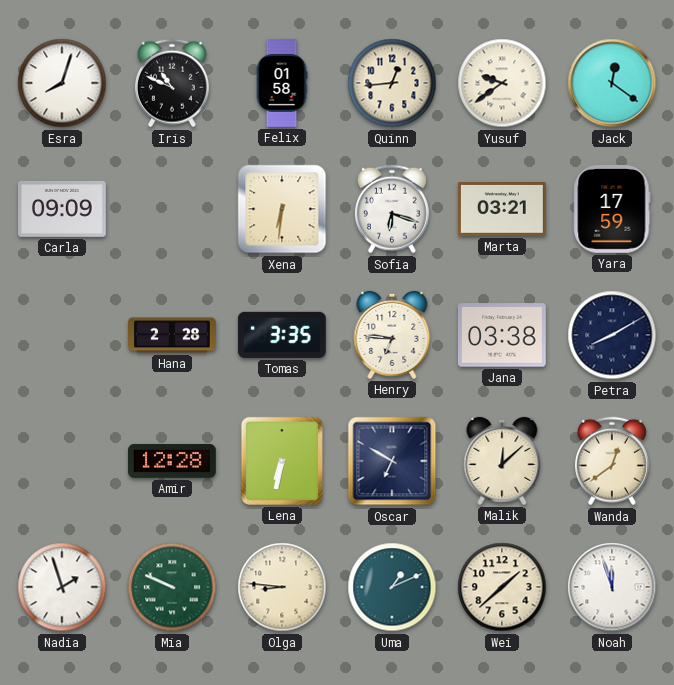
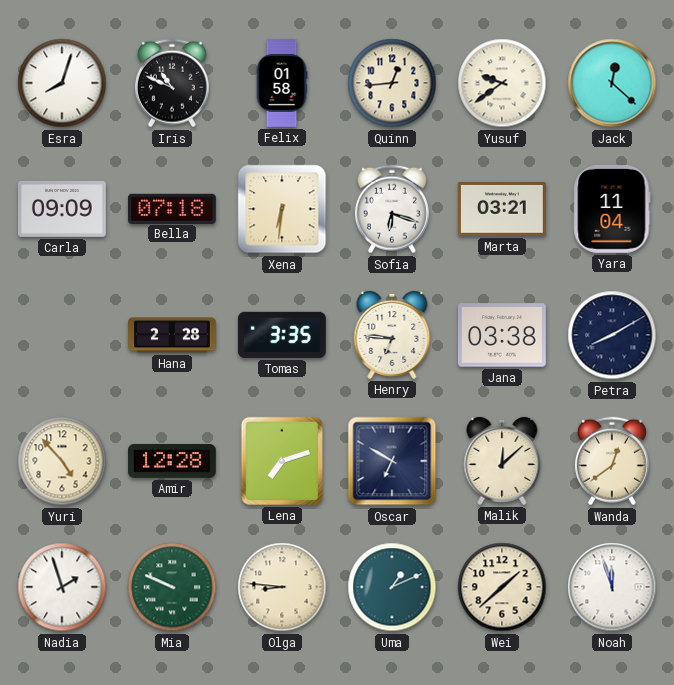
Jack: 12:21 -> 12:22 (612, 83)
Bella: none -> 07:18 (173, 208)
Yara: 17:59 -> 11:04 (612, 210)
Yuri: none -> 4:53 (62, 461)
Lena: 6:32 -> 7:12 (282, 461)
